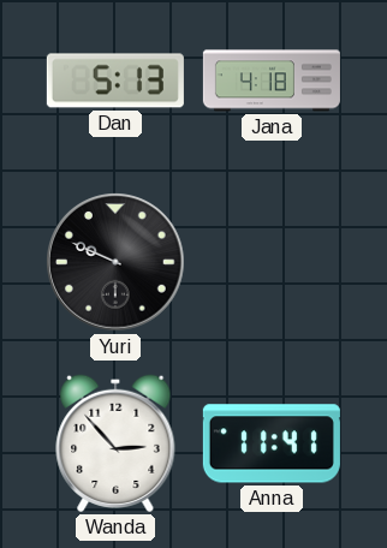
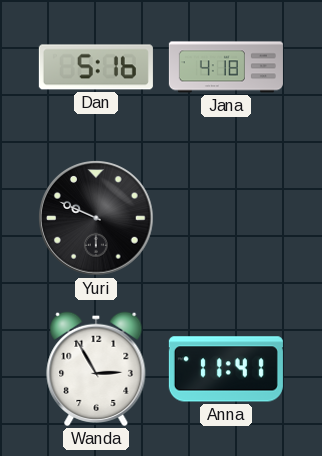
Dan: 5:13 -> 5:16 (96, 67)
Wanda: 2:53 -> 2:55 (96, 369)
